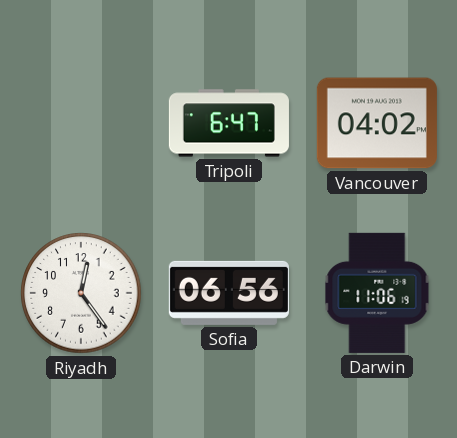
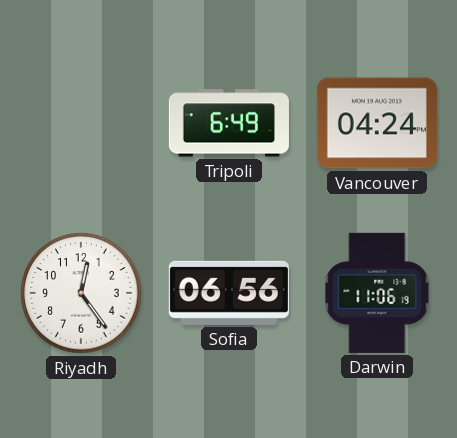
Tripoli: 6:47 -> 6:49 (229, 123)
Vancouver: 04:02 -> 04:24 (377, 123)
